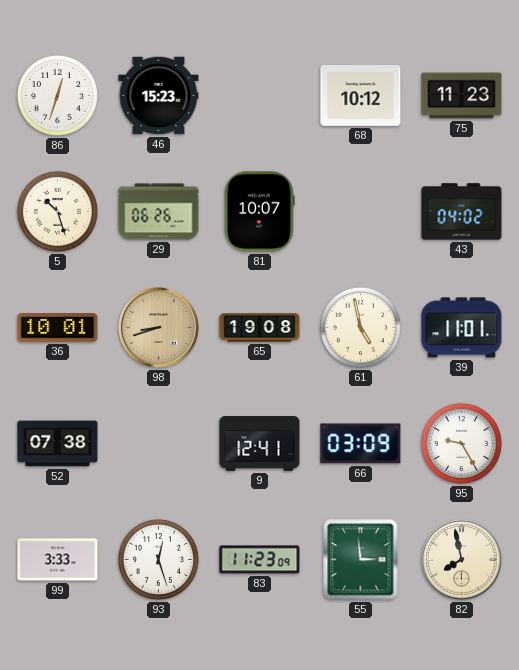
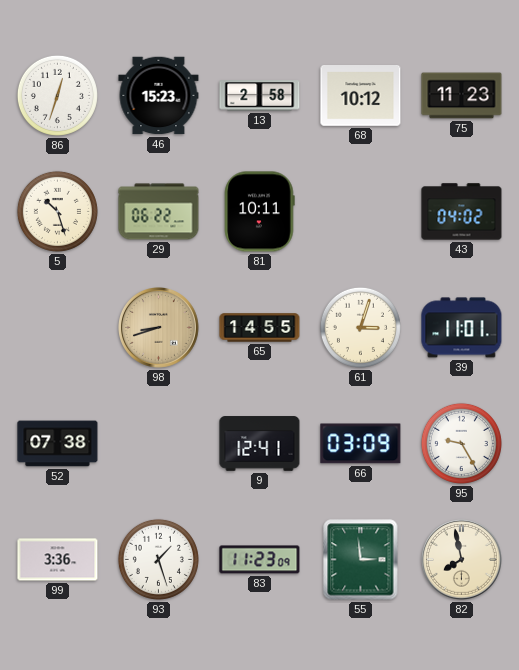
13: none -> 2:58 (260, 96)
29: 06:26 -> 06:22 (159, 212)
81: 10:07 -> 10:11 (260, 212)
36: 10:01 -> none (58, 328)
65: 19:08 -> 14:55 (260, 328)
61: 4:58 -> 3:03 (360, 327)
99: 3:33 -> 3:36 (58, 560)
93: 12:27 -> 1:27 (158, 559)
